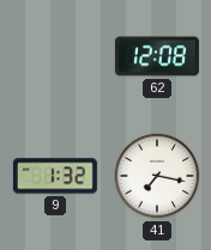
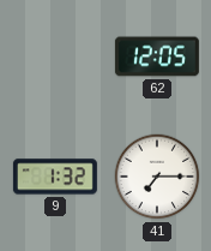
62: 12:08 -> 12:05 (157, 56)
41: 7:17 -> 7:15 (157, 177)
